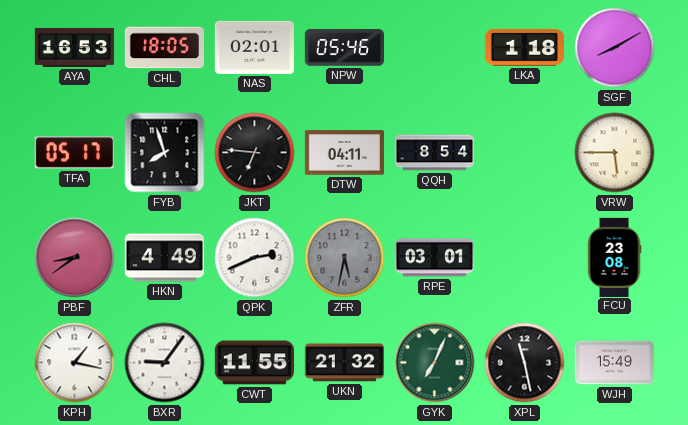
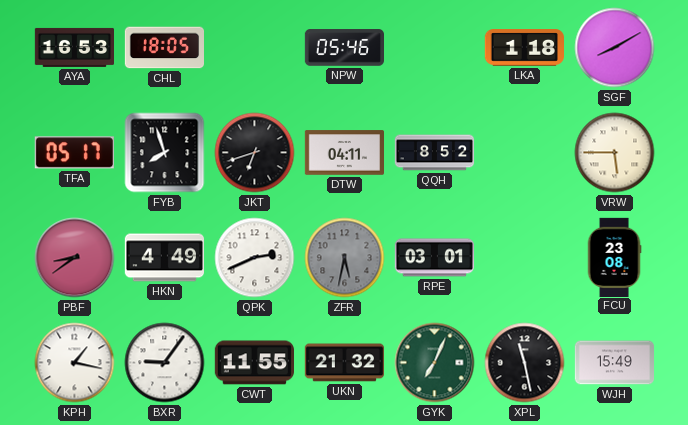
NAS: 02:01 -> none (254, 47)
JKT: 6:46 -> 6:42 (255, 153)
QQH: 8:54 -> 8:52 (435, 153)
